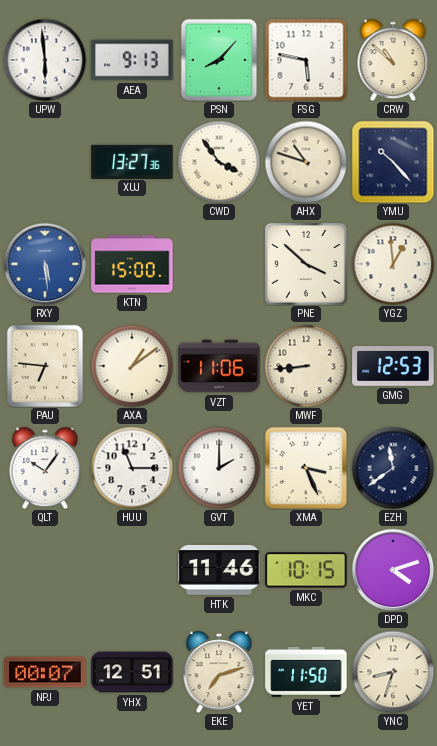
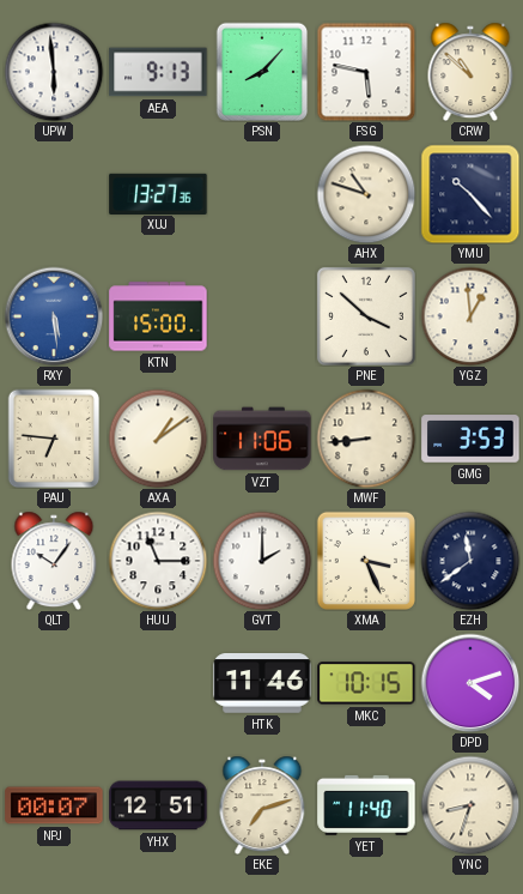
CWD: 3:54 -> none (219, 162)
GMG: 12:53 -> 3:53 (470, 439)
YET: 11:50 -> 11:40 (366, 805)
